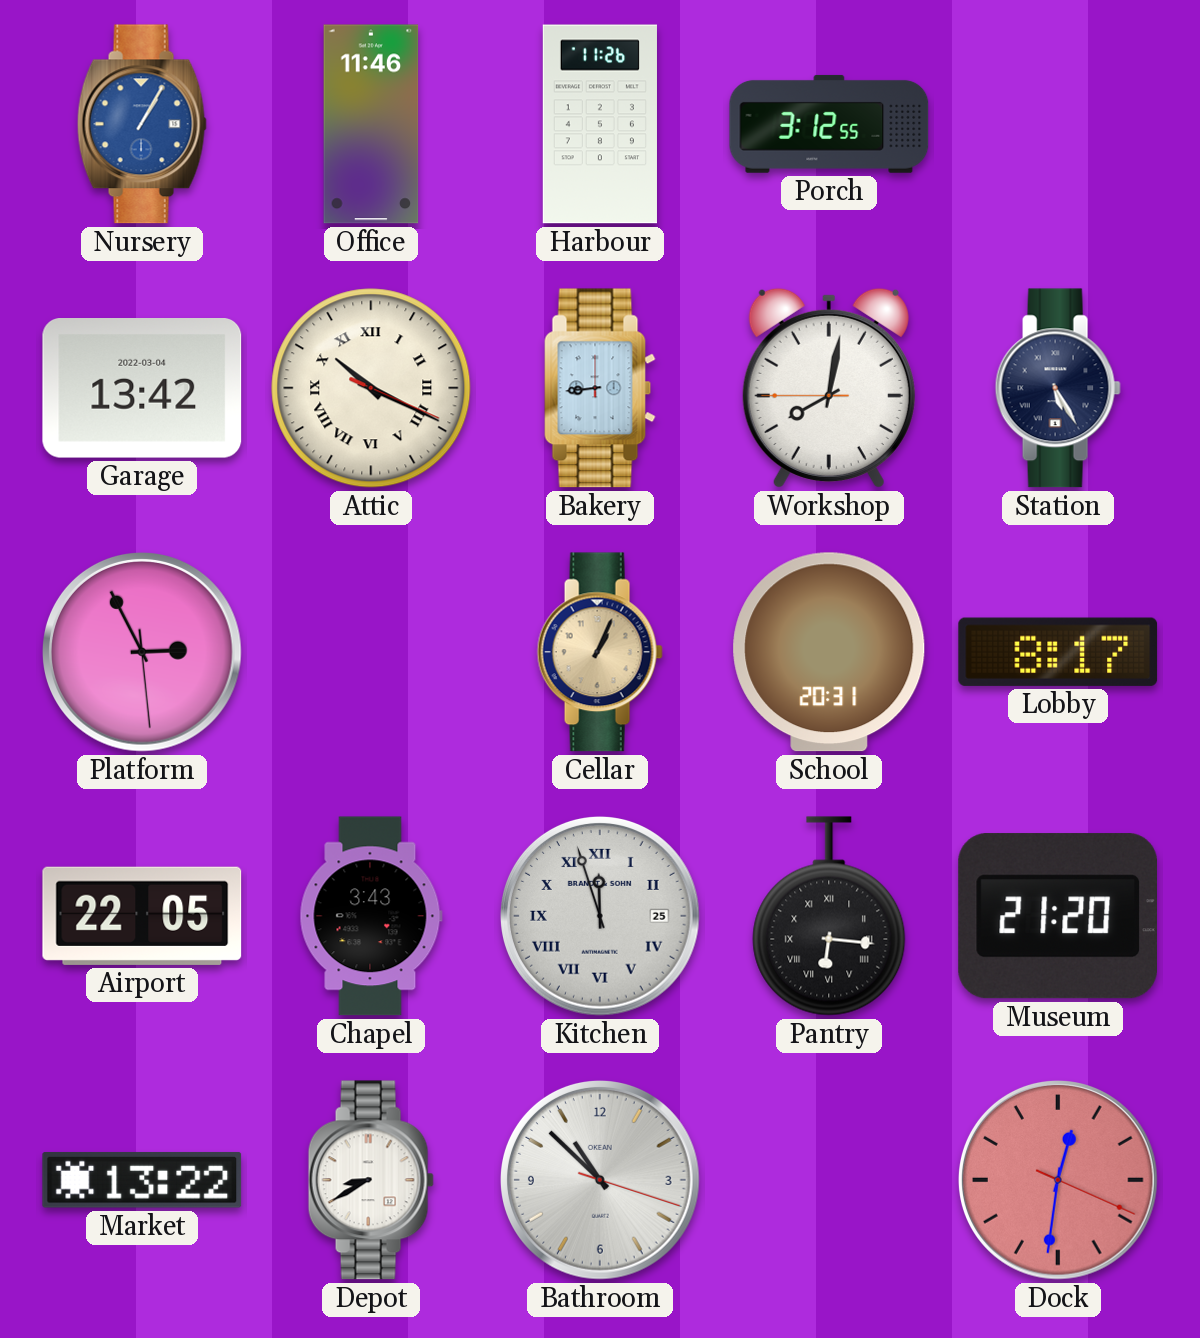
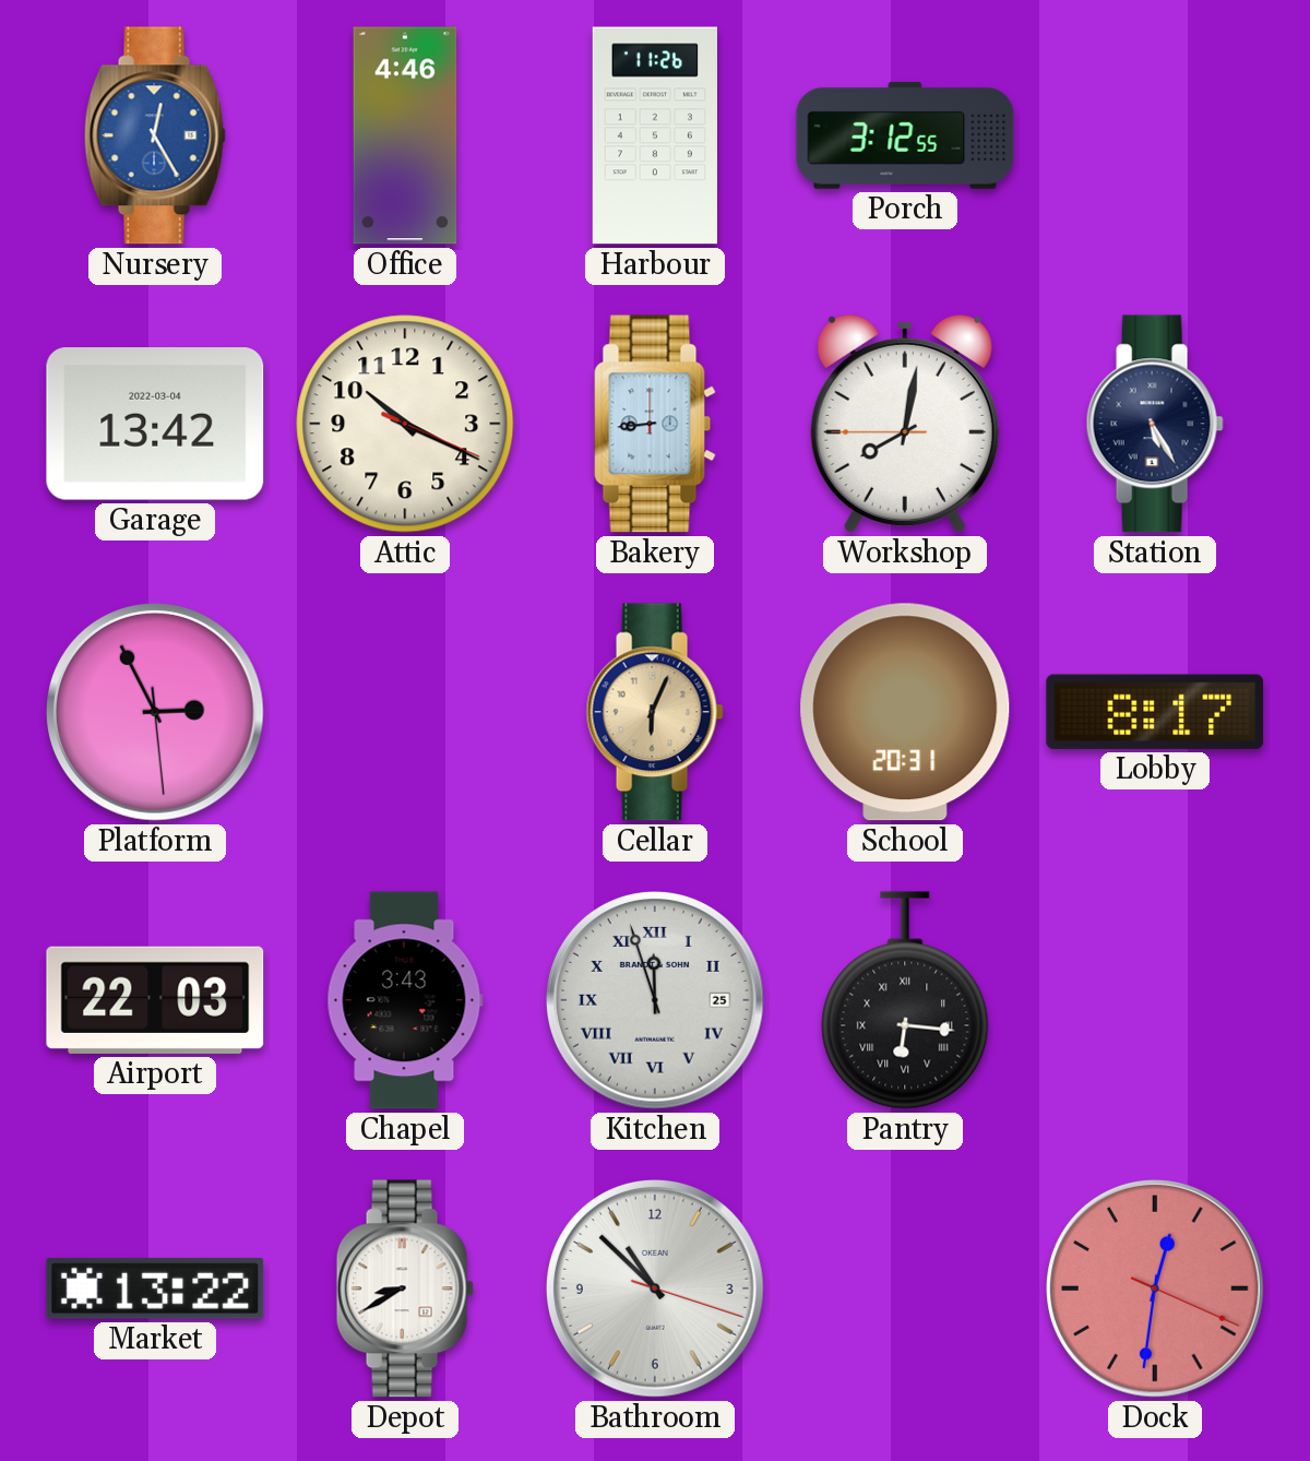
Nursery: 1:05 -> 12:25 (155, 135)
Office: 11:46 -> 4:46 (405, 135)
Attic numerals: Roman -> Arabic (405, 424)
Cellar: 1:04 -> 6:04 (655, 712)
Airport: 22:05 -> 22:03 (155, 1000)
Museum: 21:20 -> none (1057, 916)
